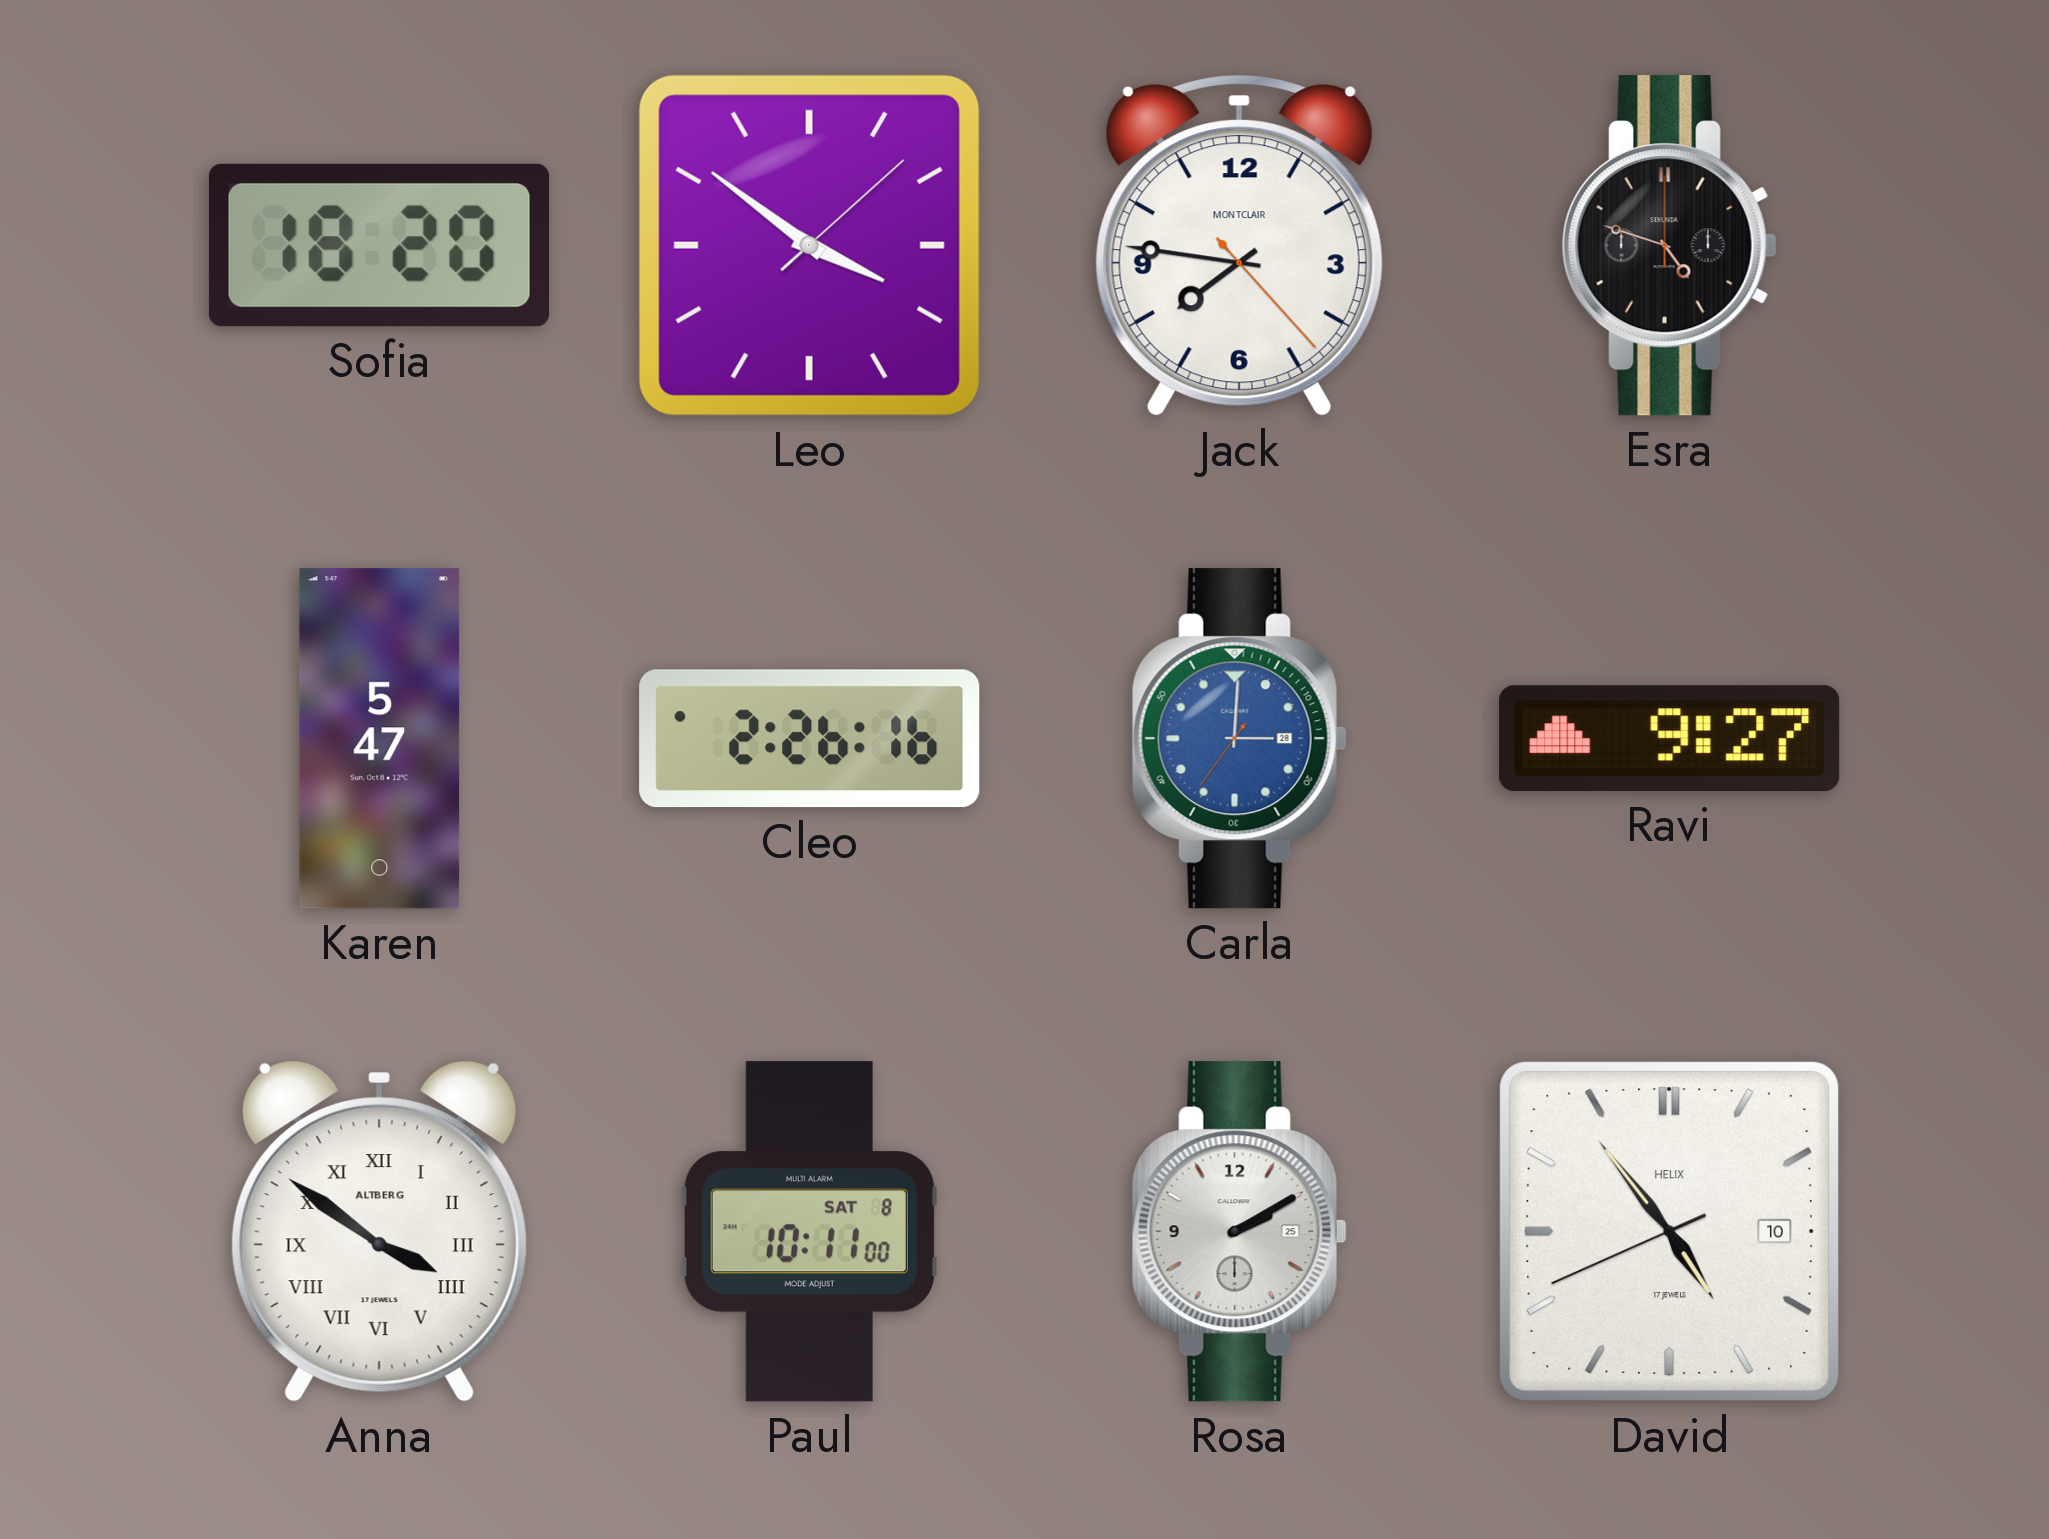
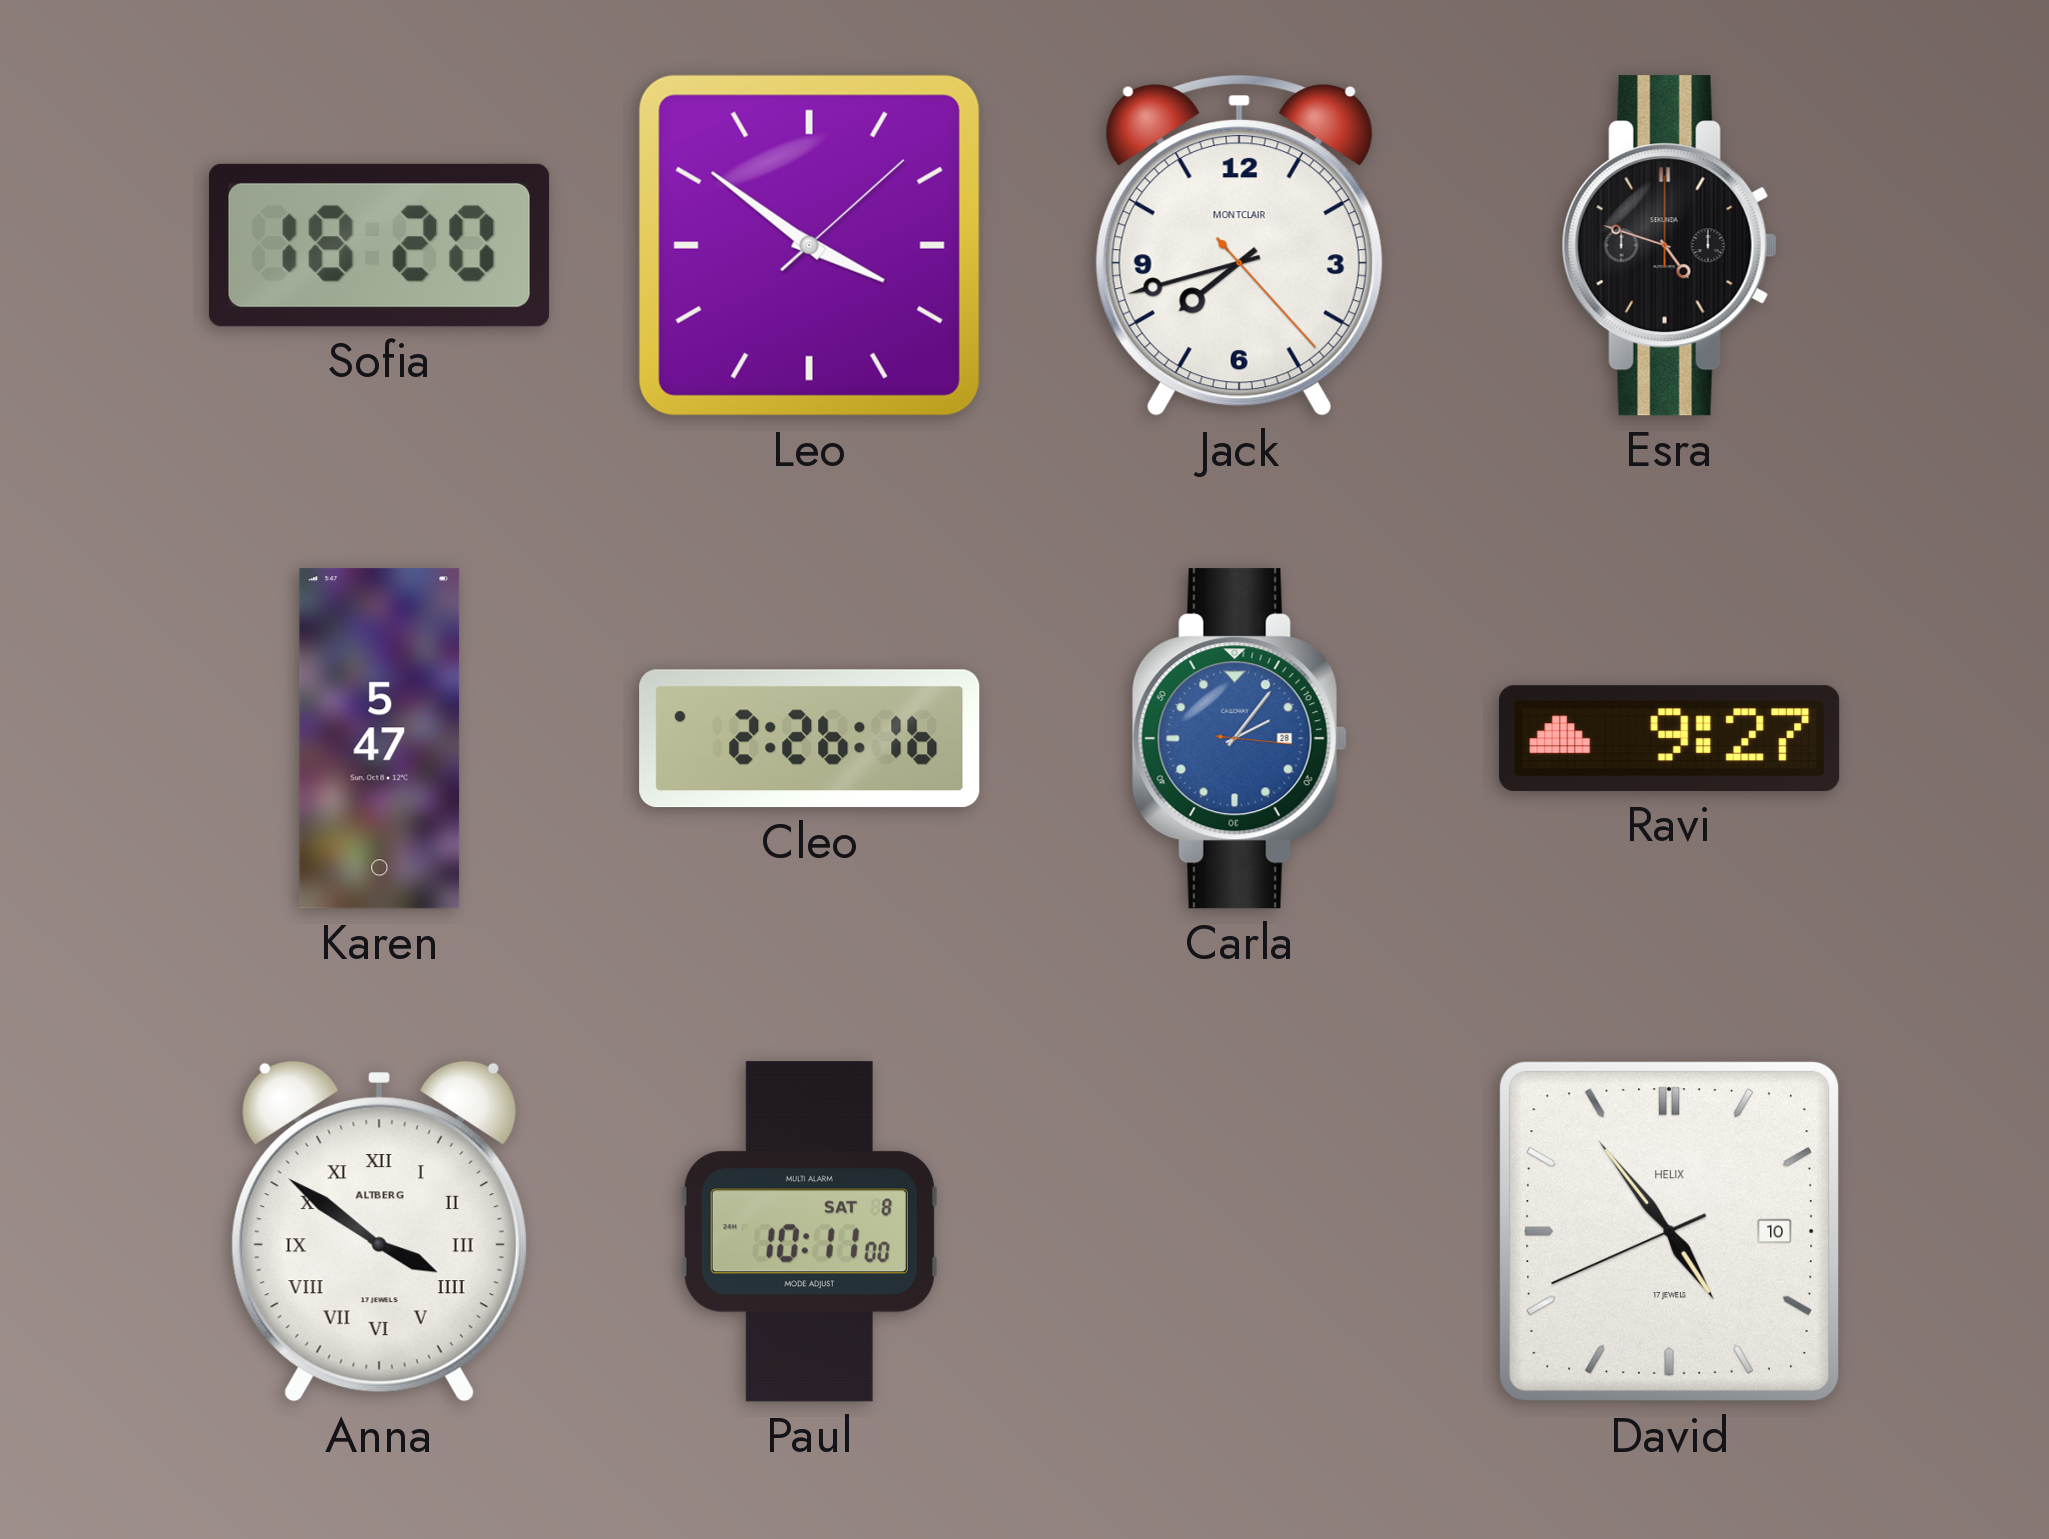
Jack: 7:46 -> 7:42 (1239, 245)
Carla: 3:00 -> 2:06 (1239, 739)
Rosa: 2:10 -> none (1239, 1232)
